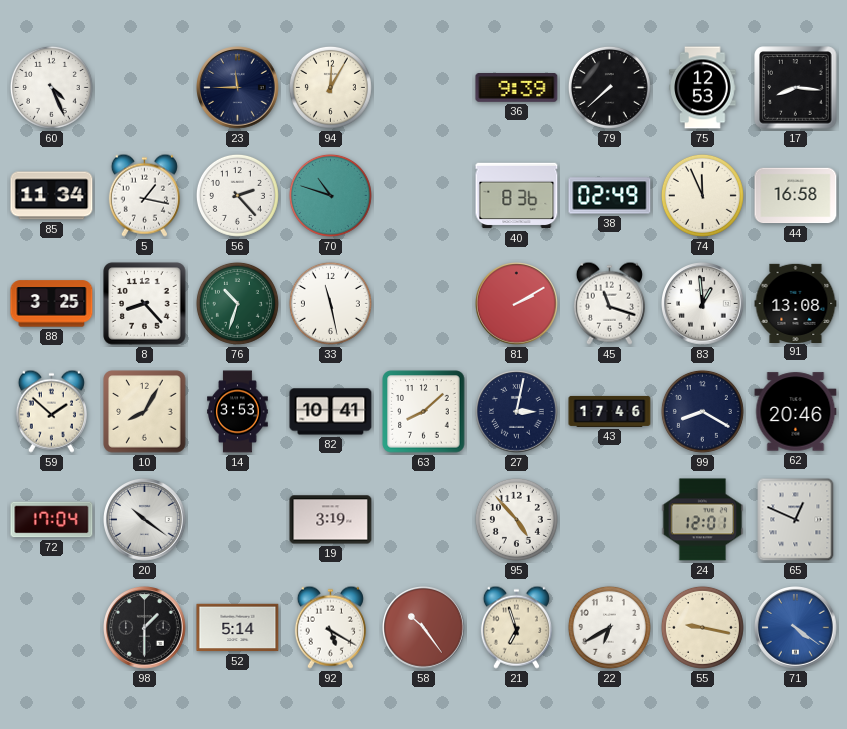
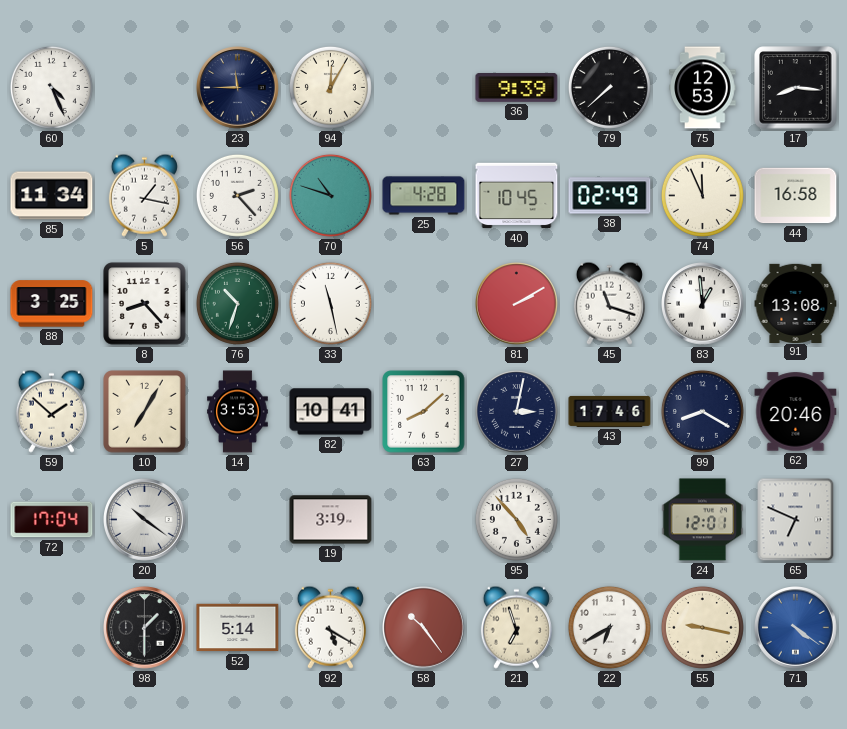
25: none -> 4:28 (424, 196)
40: 8:36 -> 10:45 (517, 196)
10: 8:05 -> 7:05 (145, 412)
65: 12:49 -> 6:49 (796, 520)
